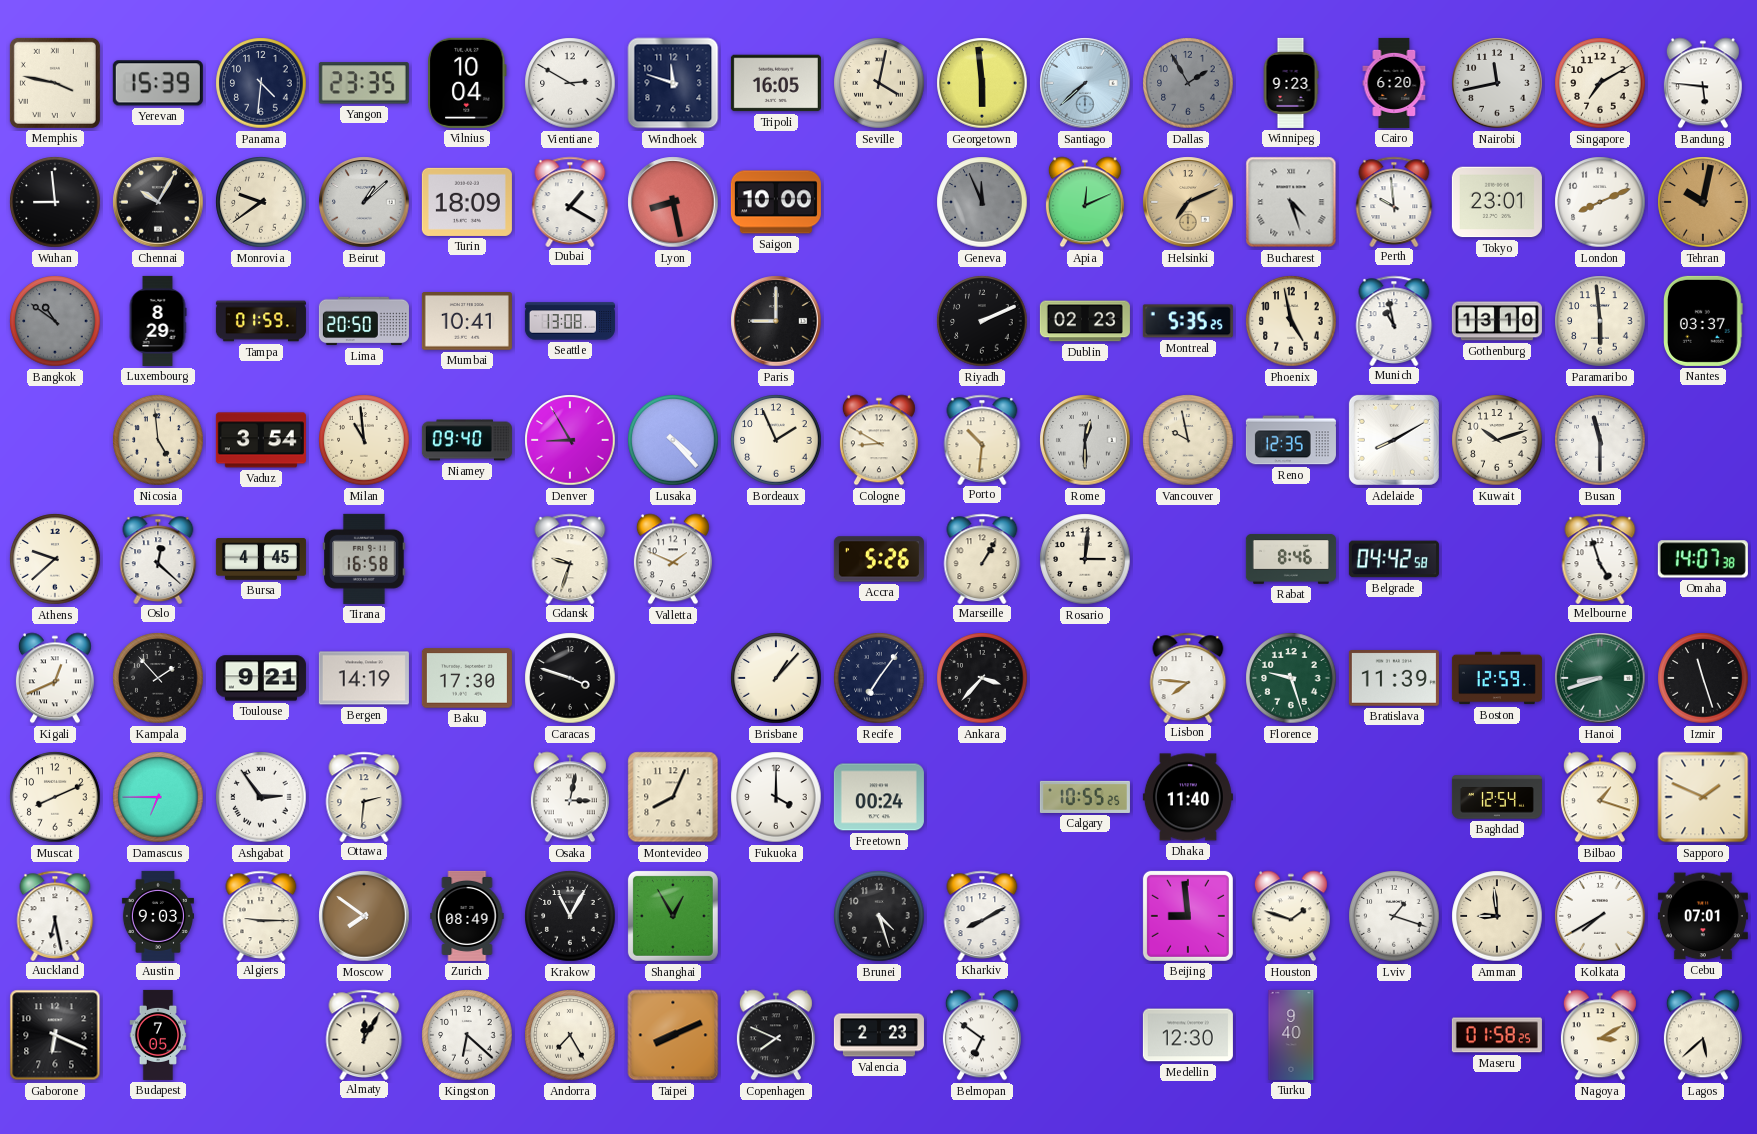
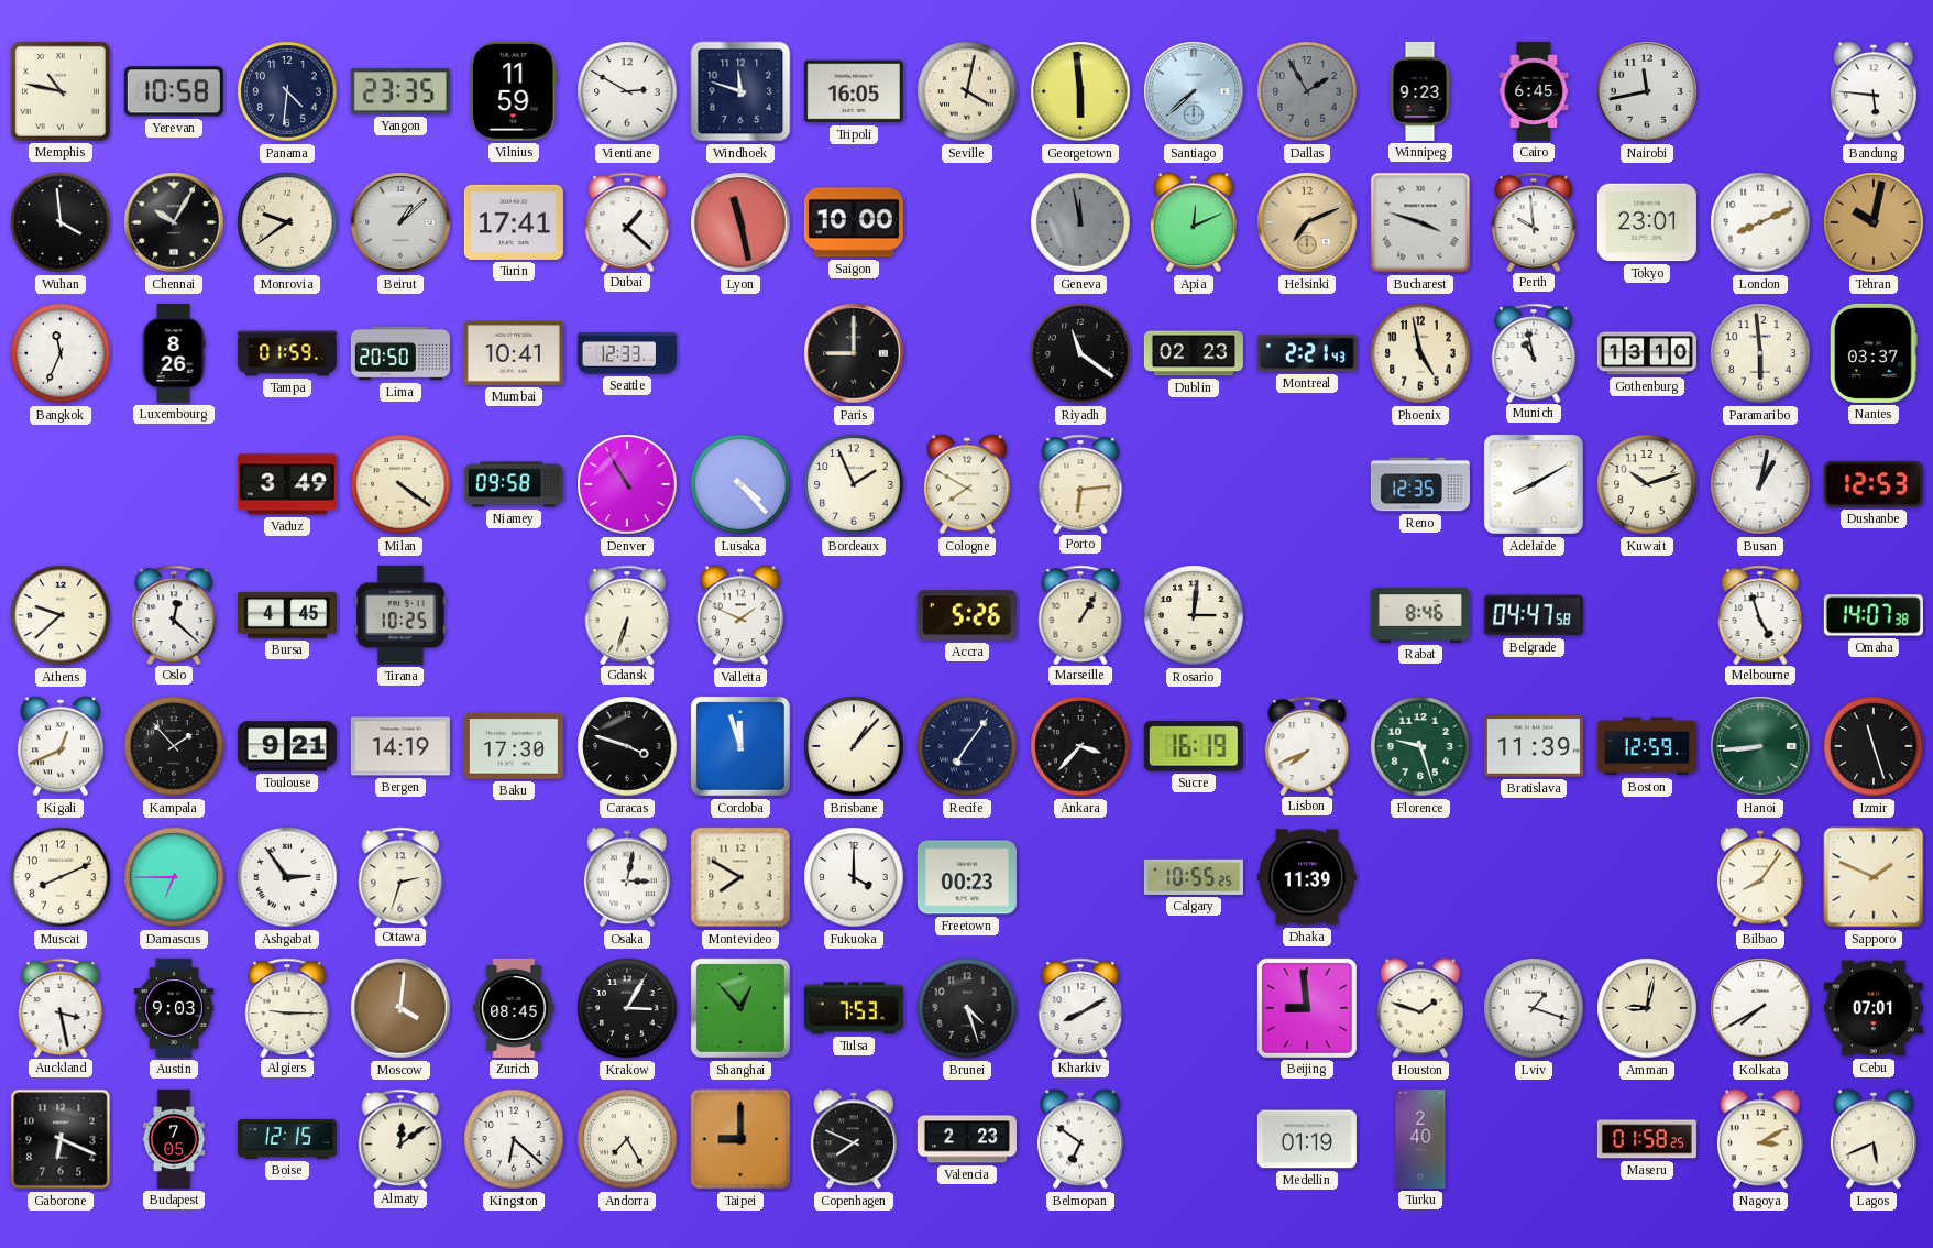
Memphis: 3:47 -> 10:47 (61, 91)
Yerevan: 15:39 -> 10:58 (174, 91)
Vilnius: 10:04 -> 11:59 (515, 91)
Cairo: 6:20 -> 6:45 (1534, 91)
Singapore: 7:10 -> none (1600, 83)
Wuhan: 8:59 -> 3:59 (61, 222)
Turin: 18:09 -> 17:41 (514, 222)
Dubai: 1:20 -> 1:22 (627, 221)
Lyon: 8:28 -> 11:28 (740, 222)
Geneva: 11:56 -> 11:58 (1080, 222)
Bucharest: 4:27 -> 3:48 (1420, 222)
Bangkok: 10:51 -> 11:34 (61, 353)
Bangkok dial: grey -> white (61, 353)
Luxembourg: 8:29 -> 8:26 (174, 353)
Seattle: 13:08 -> 12:33 (627, 353)
Riyadh: 2:11 -> 11:21 (1080, 353)
Montreal: 5:35 -> 2:21 (1307, 353)
Nicosia: 4:59 -> none (158, 440)
Vaduz: 3:54 -> 3:49 (287, 484)
Milan: 10:59 -> 4:21 (400, 484)
Niamey: 09:40 -> 09:58 (514, 484)
Denver: 8:55 -> 10:55 (627, 484)
Cologne: 8:50 -> 7:50 (967, 484)
Porto: 10:31 -> 6:14 (1080, 483)
Rome: 12:30 -> none (1085, 440)
Vancouver: 9:58 -> none (1188, 440)
Busan: 11:30 -> 1:02 (1760, 484)
Dushanbe: none -> 12:53 (1874, 484)
Tirana: 16:58 -> 10:25 (400, 615)
Gdansk: 9:33 -> 6:33 (627, 614)
Belgrade: 04:42 -> 04:47 (1534, 615)
Cordoba: none -> 11:57 (740, 746)
Sucre: none -> 16:19 (1194, 746)
Lisbon: 7:46 -> 7:41 (1307, 745)
Hanoi: 8:42 -> 8:44 (1760, 746)
Ottawa: 2:31 -> 2:33 (400, 876)
Montevideo: 8:04 -> 7:50 (740, 877)
Freetown: 00:24 -> 00:23 (967, 877)
Dhaka: 11:40 -> 11:39 (1307, 877)
Baghdad: 12:54 -> none (1497, 797)
Bilbao: 1:18 -> 8:06 (1760, 877)
Auckland: 6:28 -> 3:28 (61, 1007)
Moscow: 7:51 -> 4:01 (400, 1008)
Zurich: 08:49 -> 08:45 (514, 1008)
Krakow: 11:05 -> 3:05 (627, 1008)
Shanghai: 12:55 -> 12:53 (740, 1008)
Tulsa: none -> 7:53 (854, 1008)
Amman: 8:59 -> 9:02 (1647, 1008)
Boise: none -> 12:15 (287, 1139)
Almaty: 12:05 -> 12:09 (400, 1138)
Taipei: 8:11 -> 9:00 (740, 1139)
Medellin: 12:30 -> 01:19 (1307, 1139)
Turku: 9:40 -> 2:40 (1420, 1139)
Lagos: 5:38 -> 5:41 (1874, 1139)
